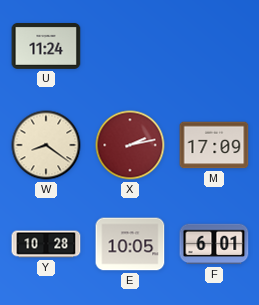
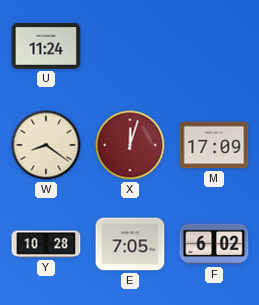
X: 2:13 -> 12:03 (130, 145)
E: 10:05 -> 7:05 (130, 244)
F: 6:01 -> 6:02 (214, 244)
